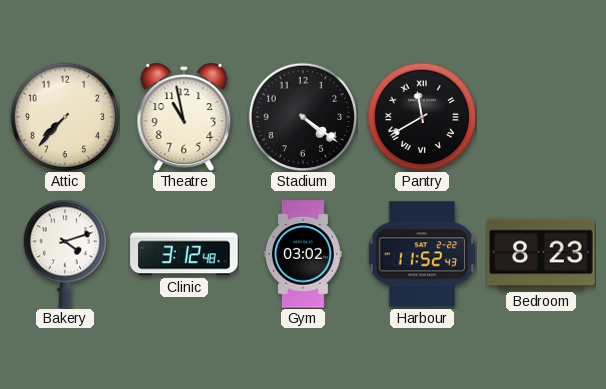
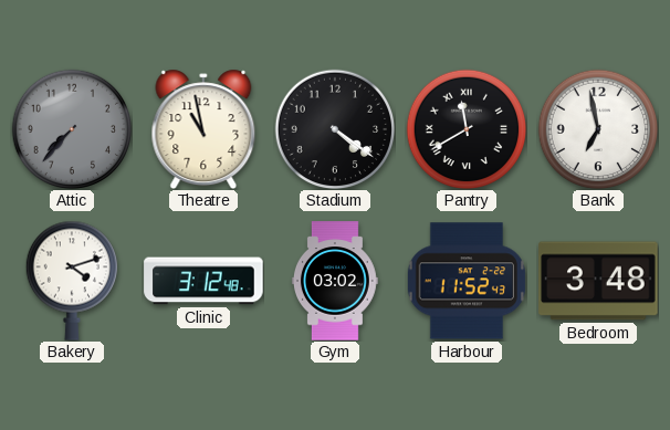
Attic dial: cream -> grey (72, 129)
Bank: none -> 6:58 (598, 129)
Bedroom: 8:23 -> 3:48 (598, 281)
